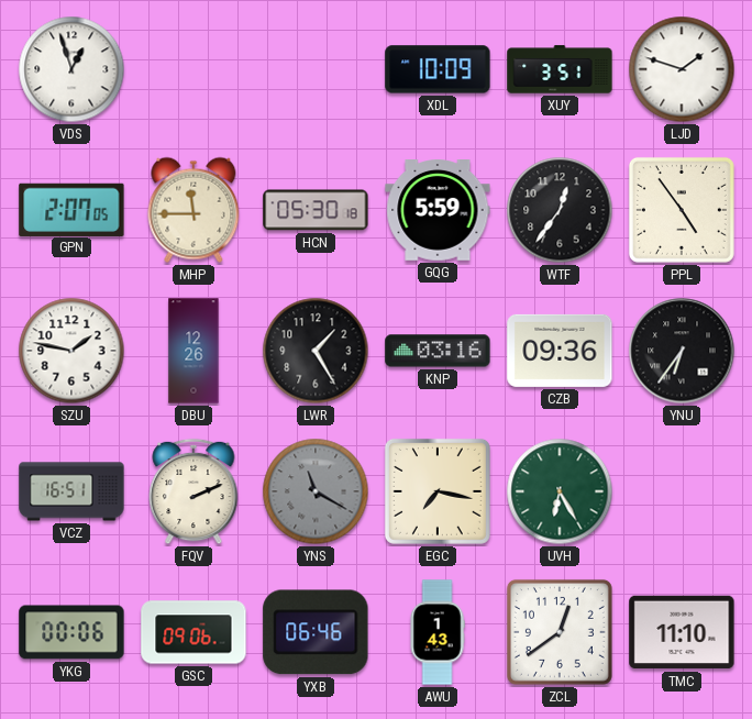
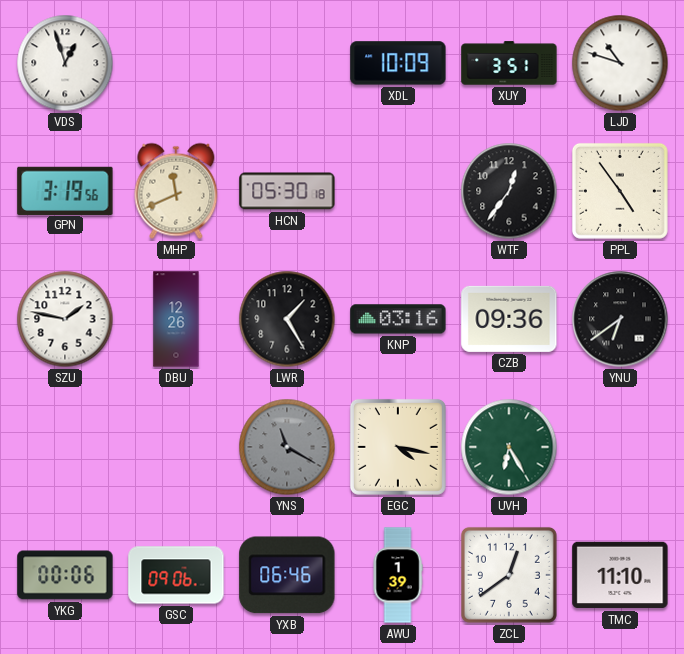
LJD: 1:48 -> 10:48 (620, 63)
GPN: 2:07 -> 3:19 (65, 190)
MHP: 11:45 -> 11:41 (176, 191)
GQG: 5:59 -> none (438, 211)
YNU: 6:36 -> 6:39 (620, 319)
VCZ: 16:51 -> none (71, 491)
FQV: 2:11 -> none (193, 491)
EGC: 7:17 -> 4:17 (398, 447)
AWU: 1:43 -> 1:39 (398, 575)
